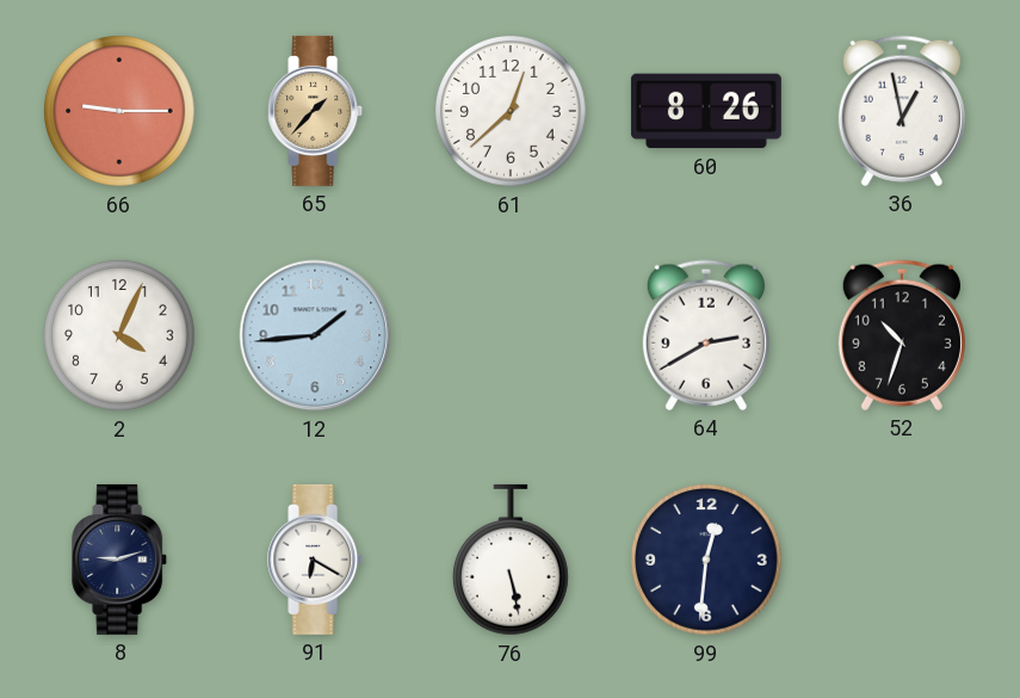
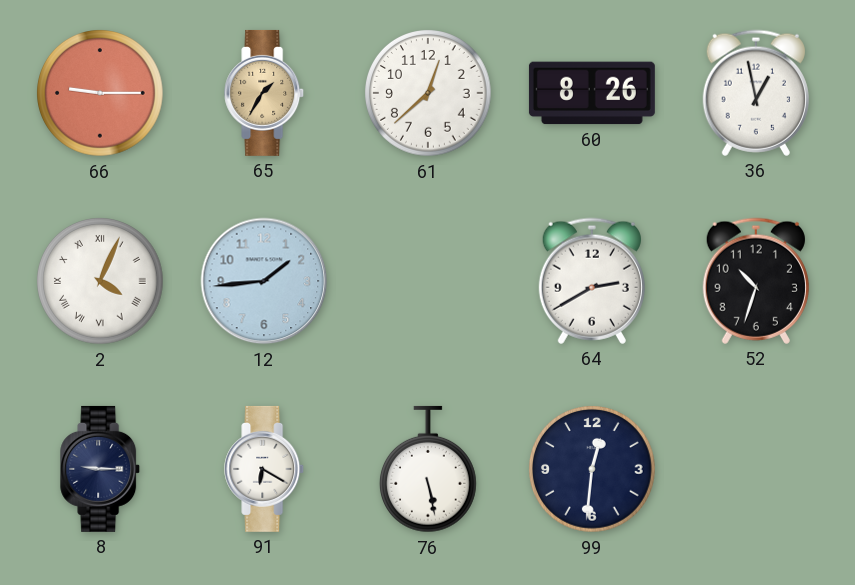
65: 1:37 -> 1:35 (265, 93)
2 numerals: Arabic -> Roman (101, 282)
8: 9:12 -> 9:15 (101, 469)
